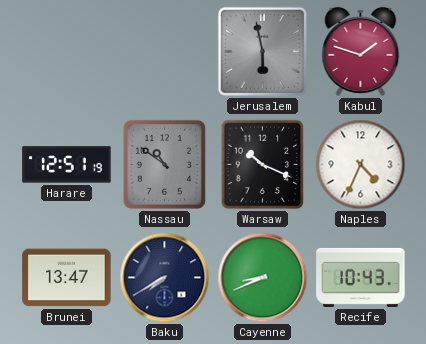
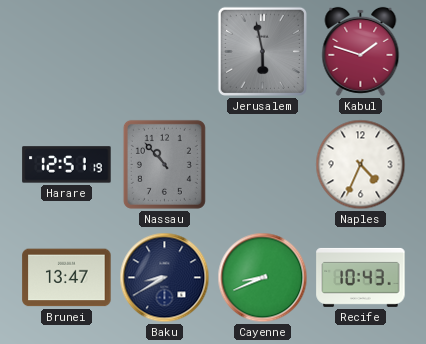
Nassau: 10:51 -> 10:53 (164, 164)
Warsaw: 10:19 -> none (263, 165)
Baku: 7:40 -> 8:40 (165, 278)
